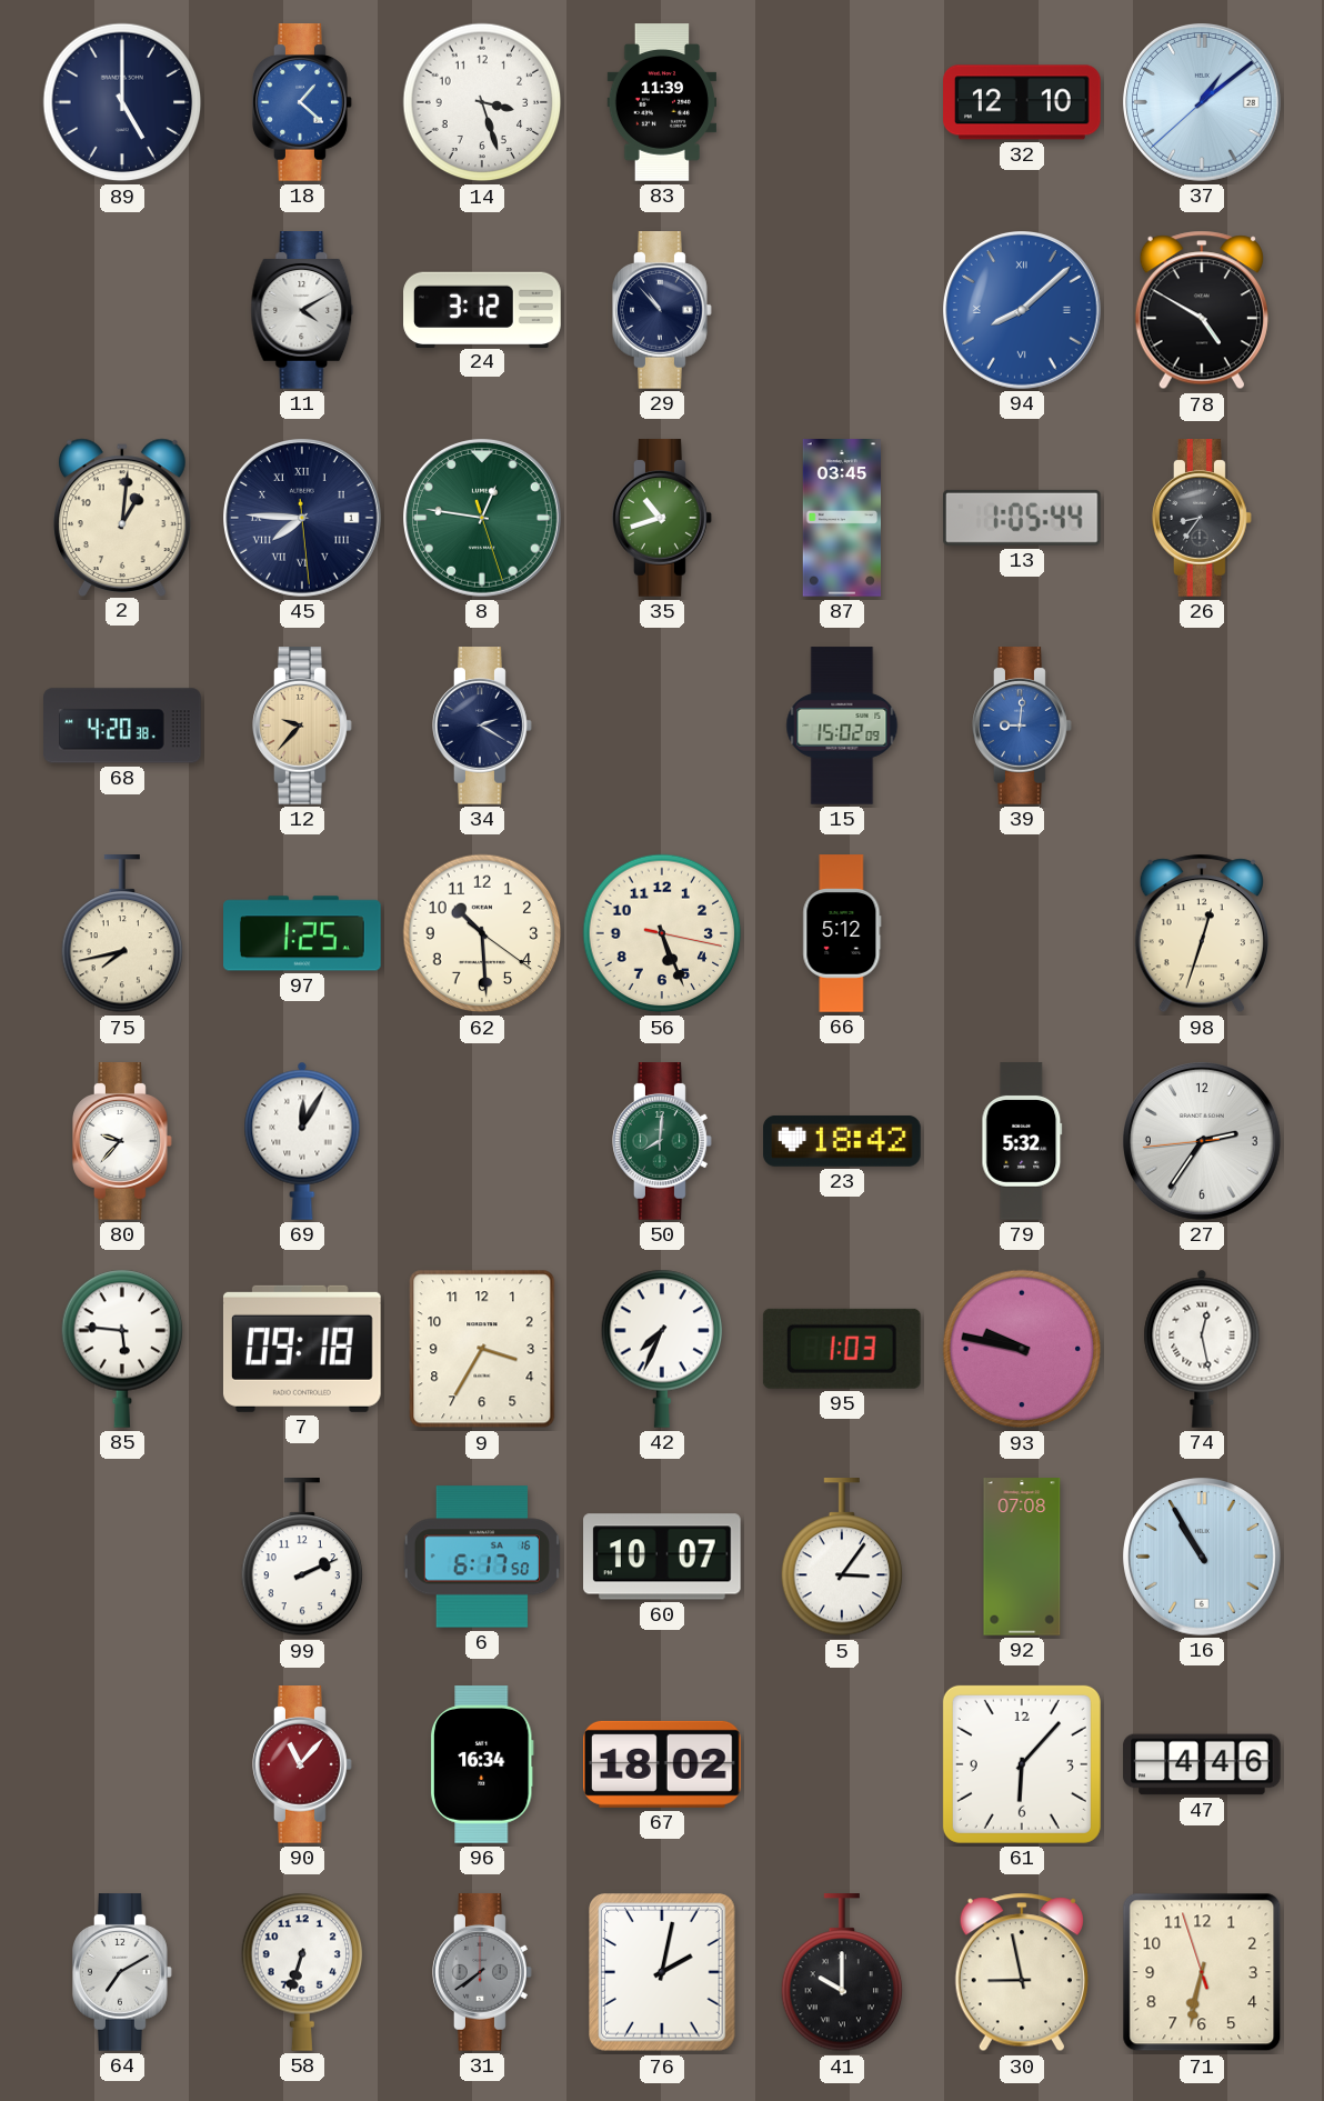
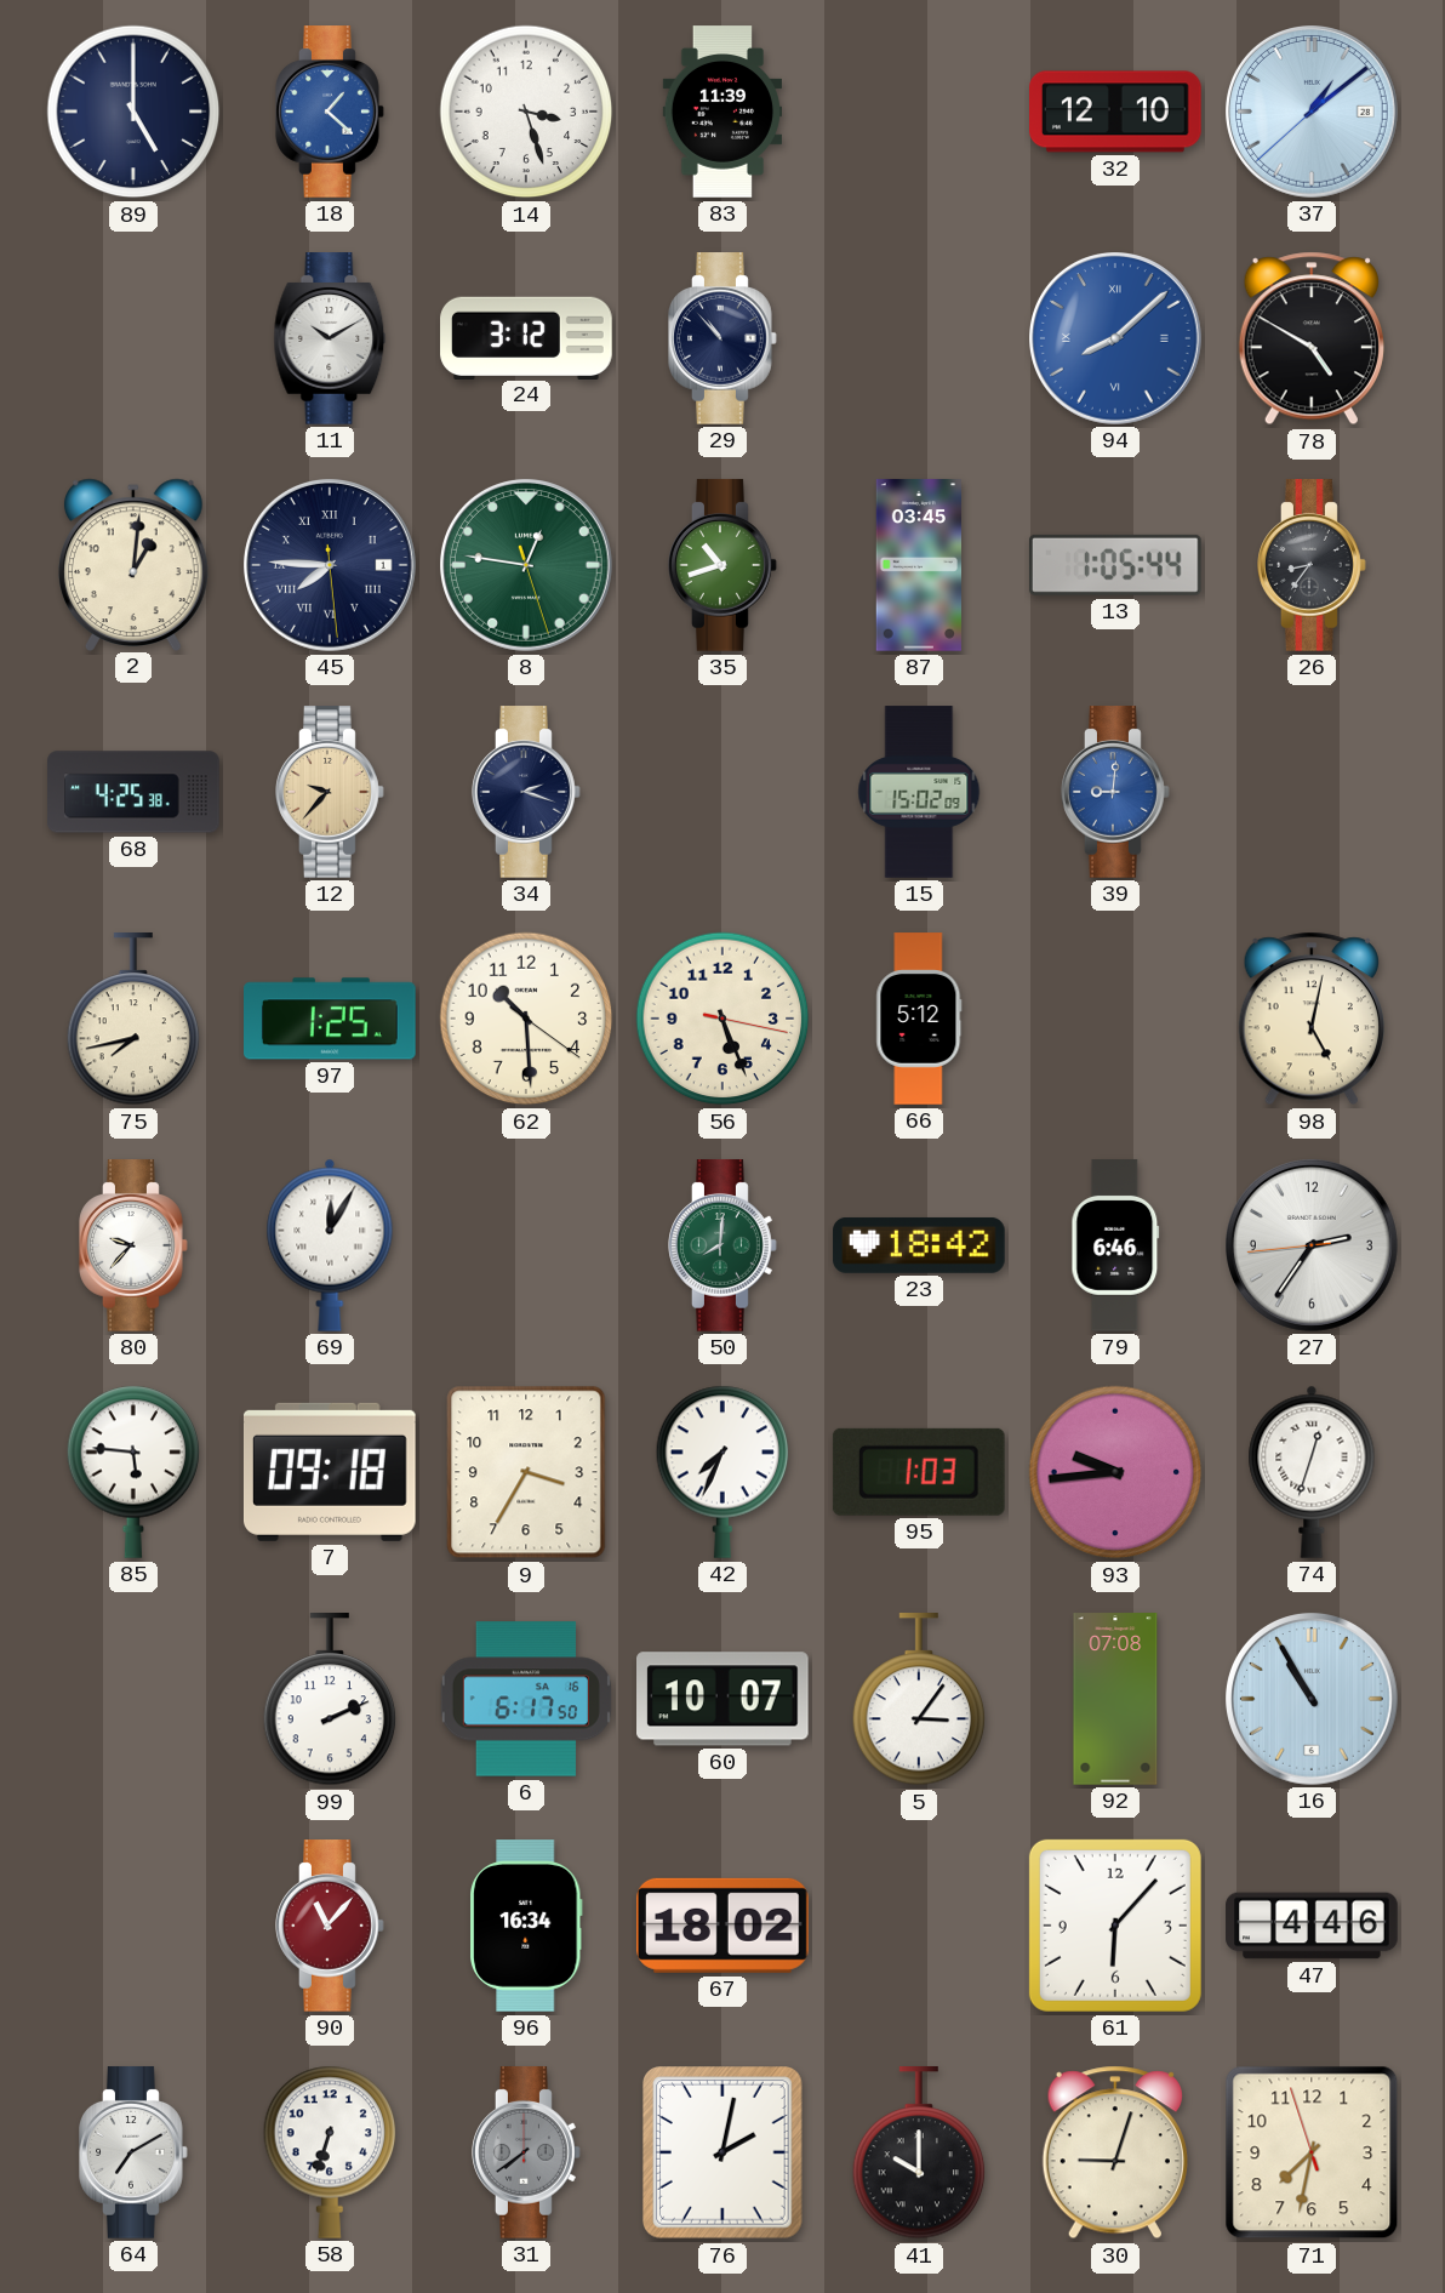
11: 4:10 -> 10:10 (330, 338)
68: 4:20 -> 4:25 (133, 792)
34: 2:20 -> 2:18 (526, 792)
98: 12:33 -> 5:02 (1312, 1019)
79: 5:32 -> 6:46 (1115, 1245)
93: 9:47 -> 9:44 (1115, 1472)
74: 12:28 -> 12:33 (1312, 1472)
30: 8:58 -> 9:03 (1115, 2152)
71: 6:31 -> 7:31 (1312, 2152)
